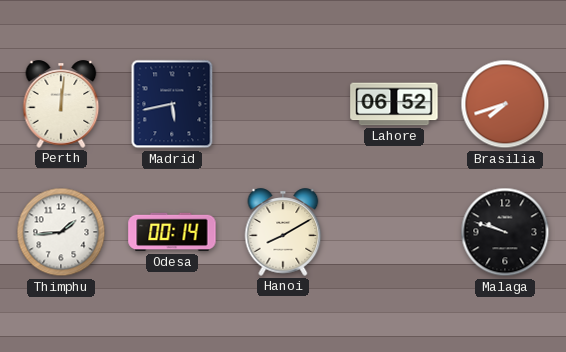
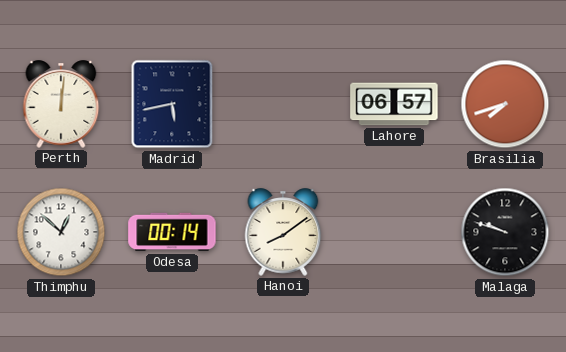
Lahore: 06:52 -> 06:57 (394, 104)
Thimphu: 1:44 -> 12:52 (61, 232)
Hanoi: 8:10 -> 8:09 (283, 232)
